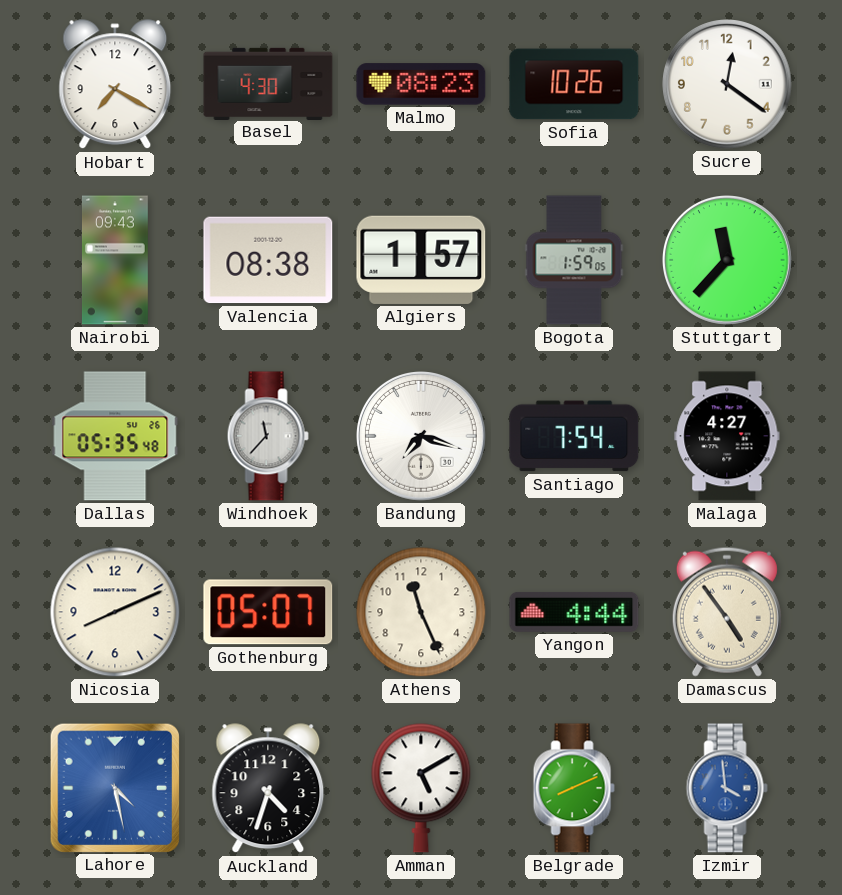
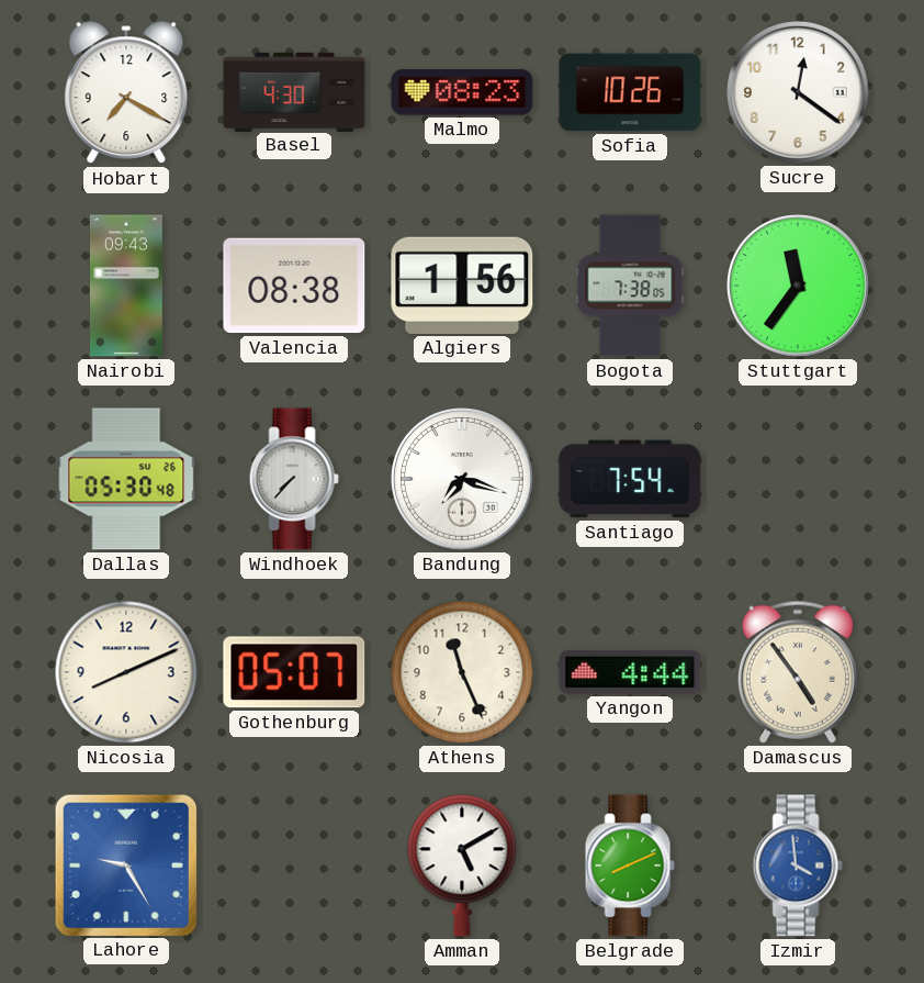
Algiers: 1:57 -> 1:56 (462, 286)
Bogota: 1:59 -> 7:38 (630, 286)
Stuttgart: 11:37 -> 11:36 (799, 287)
Dallas: 05:35 -> 05:30 (126, 479)
Windhoek: 11:37 -> 7:37 (294, 479)
Malaga: 4:27 -> none (727, 436)
Lahore: 4:28 -> 9:25 (125, 864)
Auckland: 4:33 -> none (268, 789)
